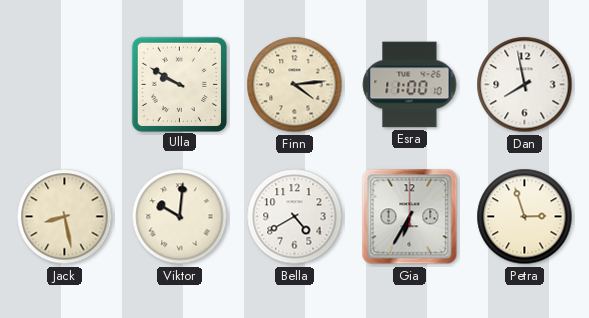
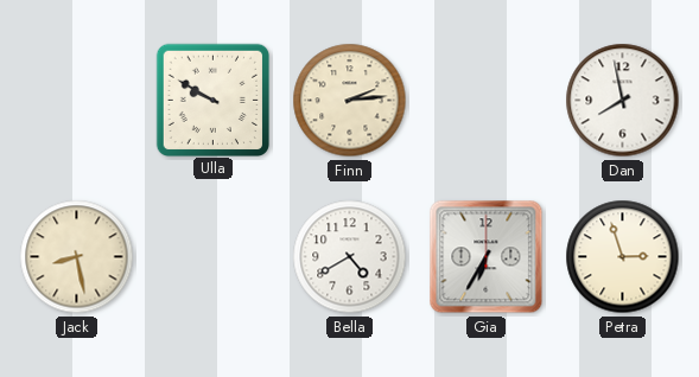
Finn: 4:14 -> 2:14 (350, 101)
Esra: 11:00 -> none (410, 85)
Viktor: 10:01 -> none (180, 217)
